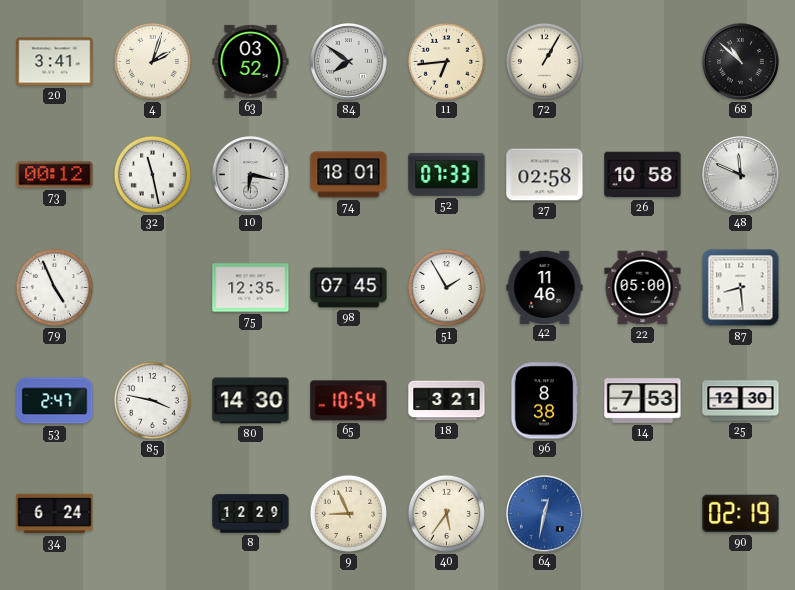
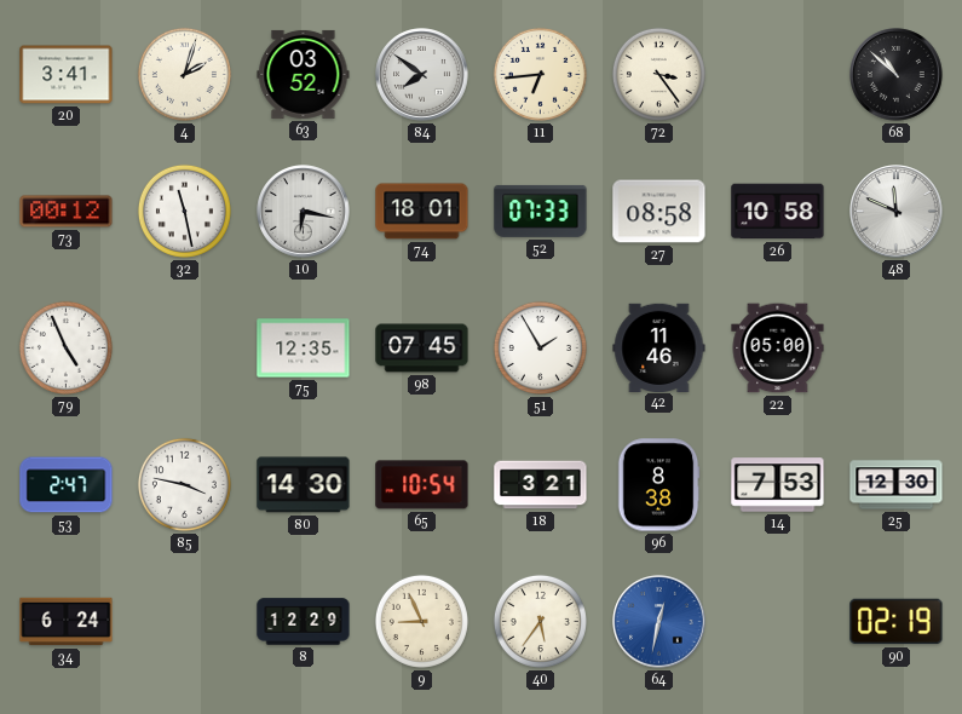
72: 1:05 -> 3:24 (658, 74)
27: 02:58 -> 08:58 (659, 212)
87: 8:29 -> none (741, 288)
